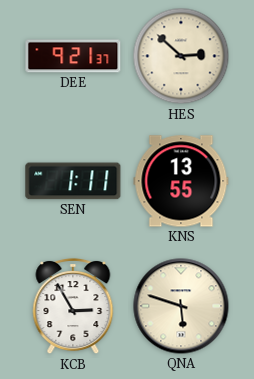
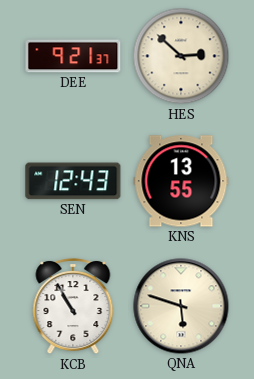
SEN: 1:11 -> 12:43 (73, 181)
KCB: 2:55 -> 10:55 (73, 306)
